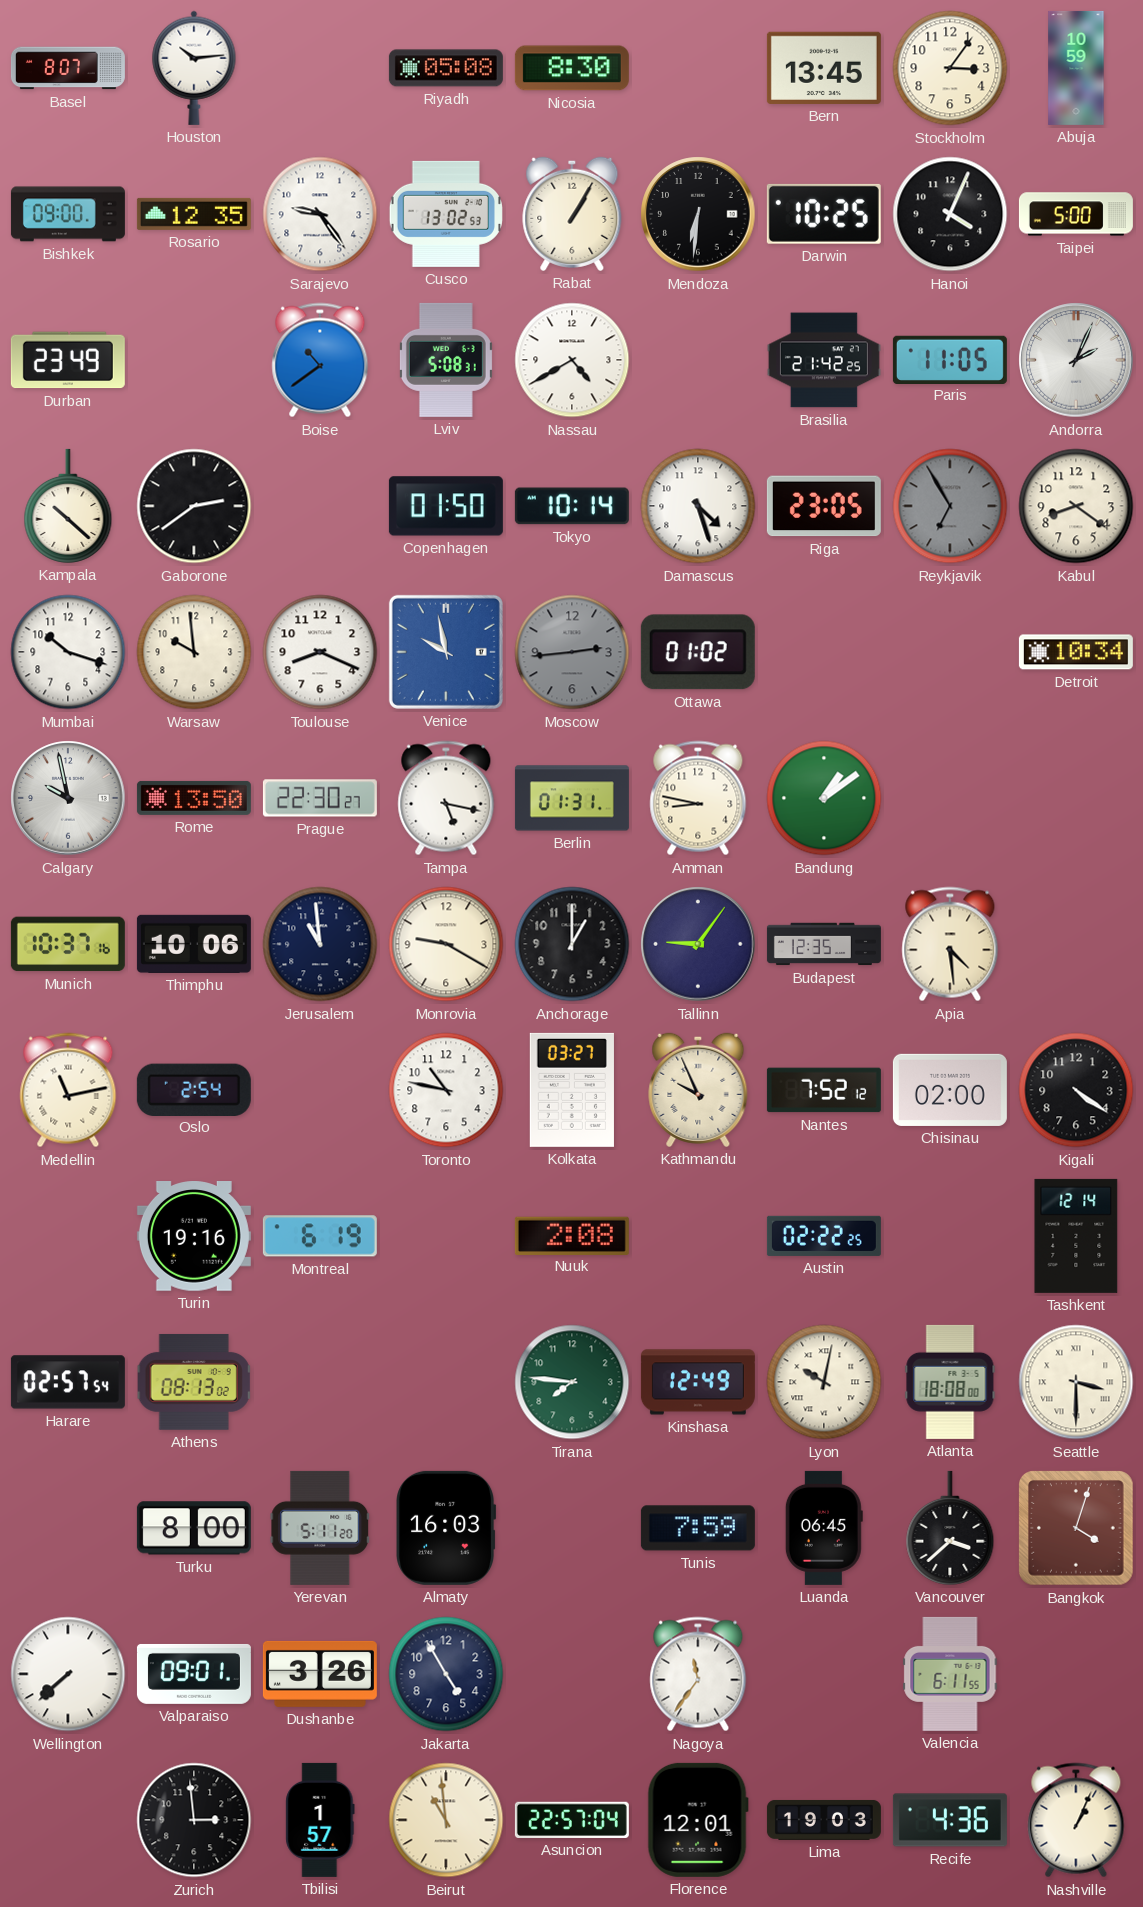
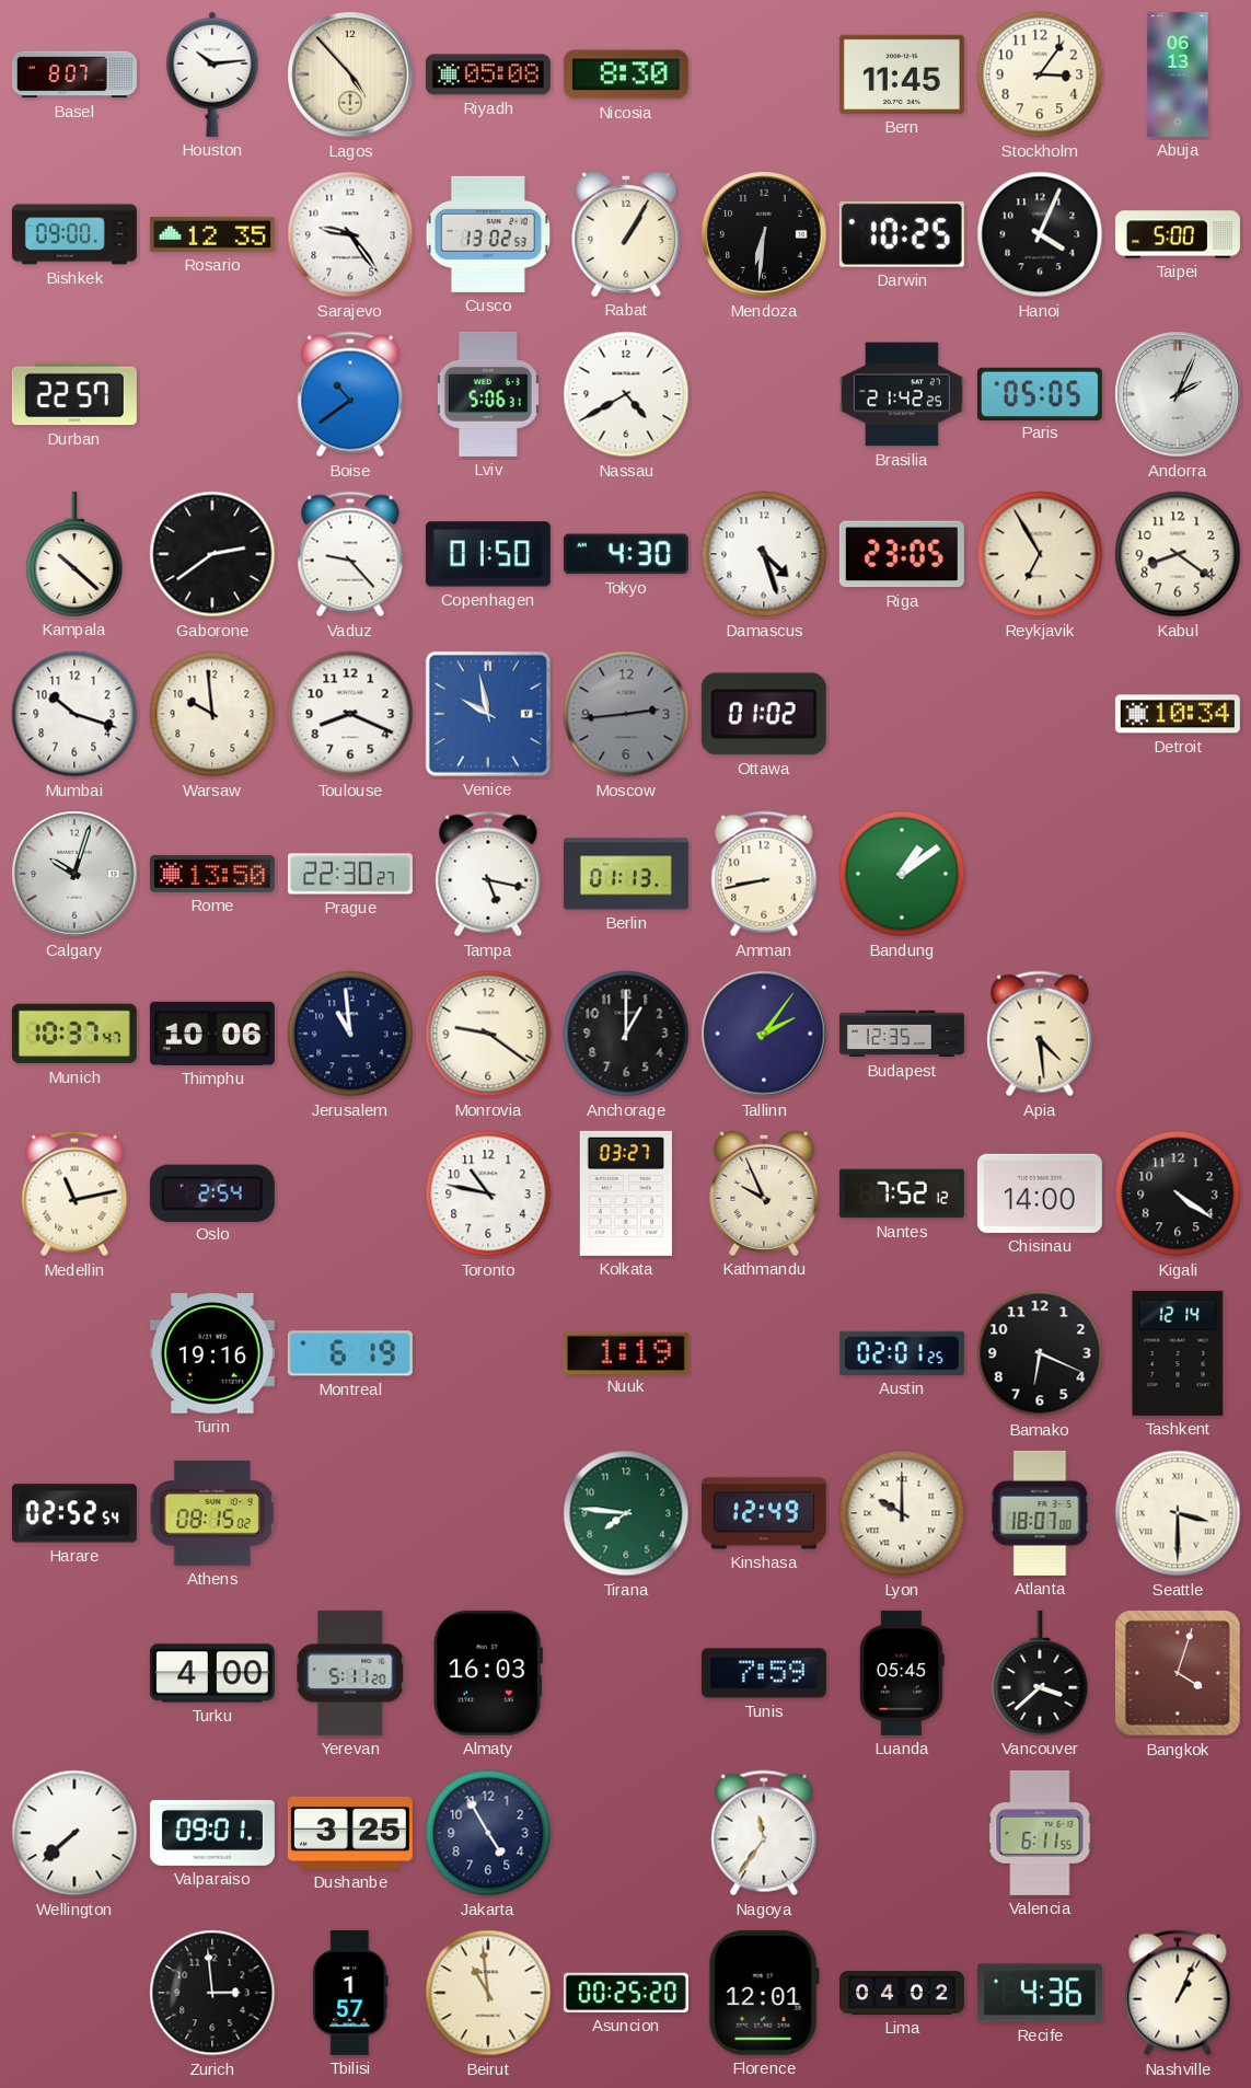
Lagos: none -> 4:53 (350, 74)
Bern: 13:45 -> 11:45 (902, 74)
Abuja: 10:59 -> 06:13 (1178, 74)
Durban: 23:49 -> 22:57 (74, 394)
Lviv: 5:08 -> 5:06 (488, 394)
Paris: 11:05 -> 05:05 (1040, 393)
Vaduz: none -> 9:23 (350, 554)
Tokyo: 10:14 -> 4:30 (626, 554)
Reykjavik dial: grey -> cream (1040, 554)
Calgary: 9:58 -> 10:03 (74, 874)
Berlin: 01:31 -> 01:13 (626, 874)
Amman: 8:47 -> 8:43 (764, 874)
Munich: 10:37:16 -> 10:37:47 (74, 1034)
Monrovia: 9:20 -> 9:21 (488, 1034)
Tallinn: 9:06 -> 2:06 (764, 1034)
Chisinau: 02:00 -> 14:00 (1040, 1193)
Nuuk: 2:08 -> 1:19 (626, 1352)
Austin: 02:22 -> 02:01 (902, 1353)
Bamako: none -> 6:19 (1040, 1353)
Harare: 02:57 -> 02:52 (74, 1513)
Athens: 08:13 -> 08:15 (212, 1513)
Lyon: 10:02 -> 10:00 (902, 1513)
Atlanta: 18:08 -> 18:07 (1040, 1513)
Turku: 8:00 -> 4:00 (212, 1673)
Luanda: 06:45 -> 05:45 (902, 1673)
Dushanbe: 3:26 -> 3:25 (350, 1833)
Asuncion: 22:57 -> 00:25 (626, 1993)
Lima: 19:03 -> 04:02 (902, 1993)
